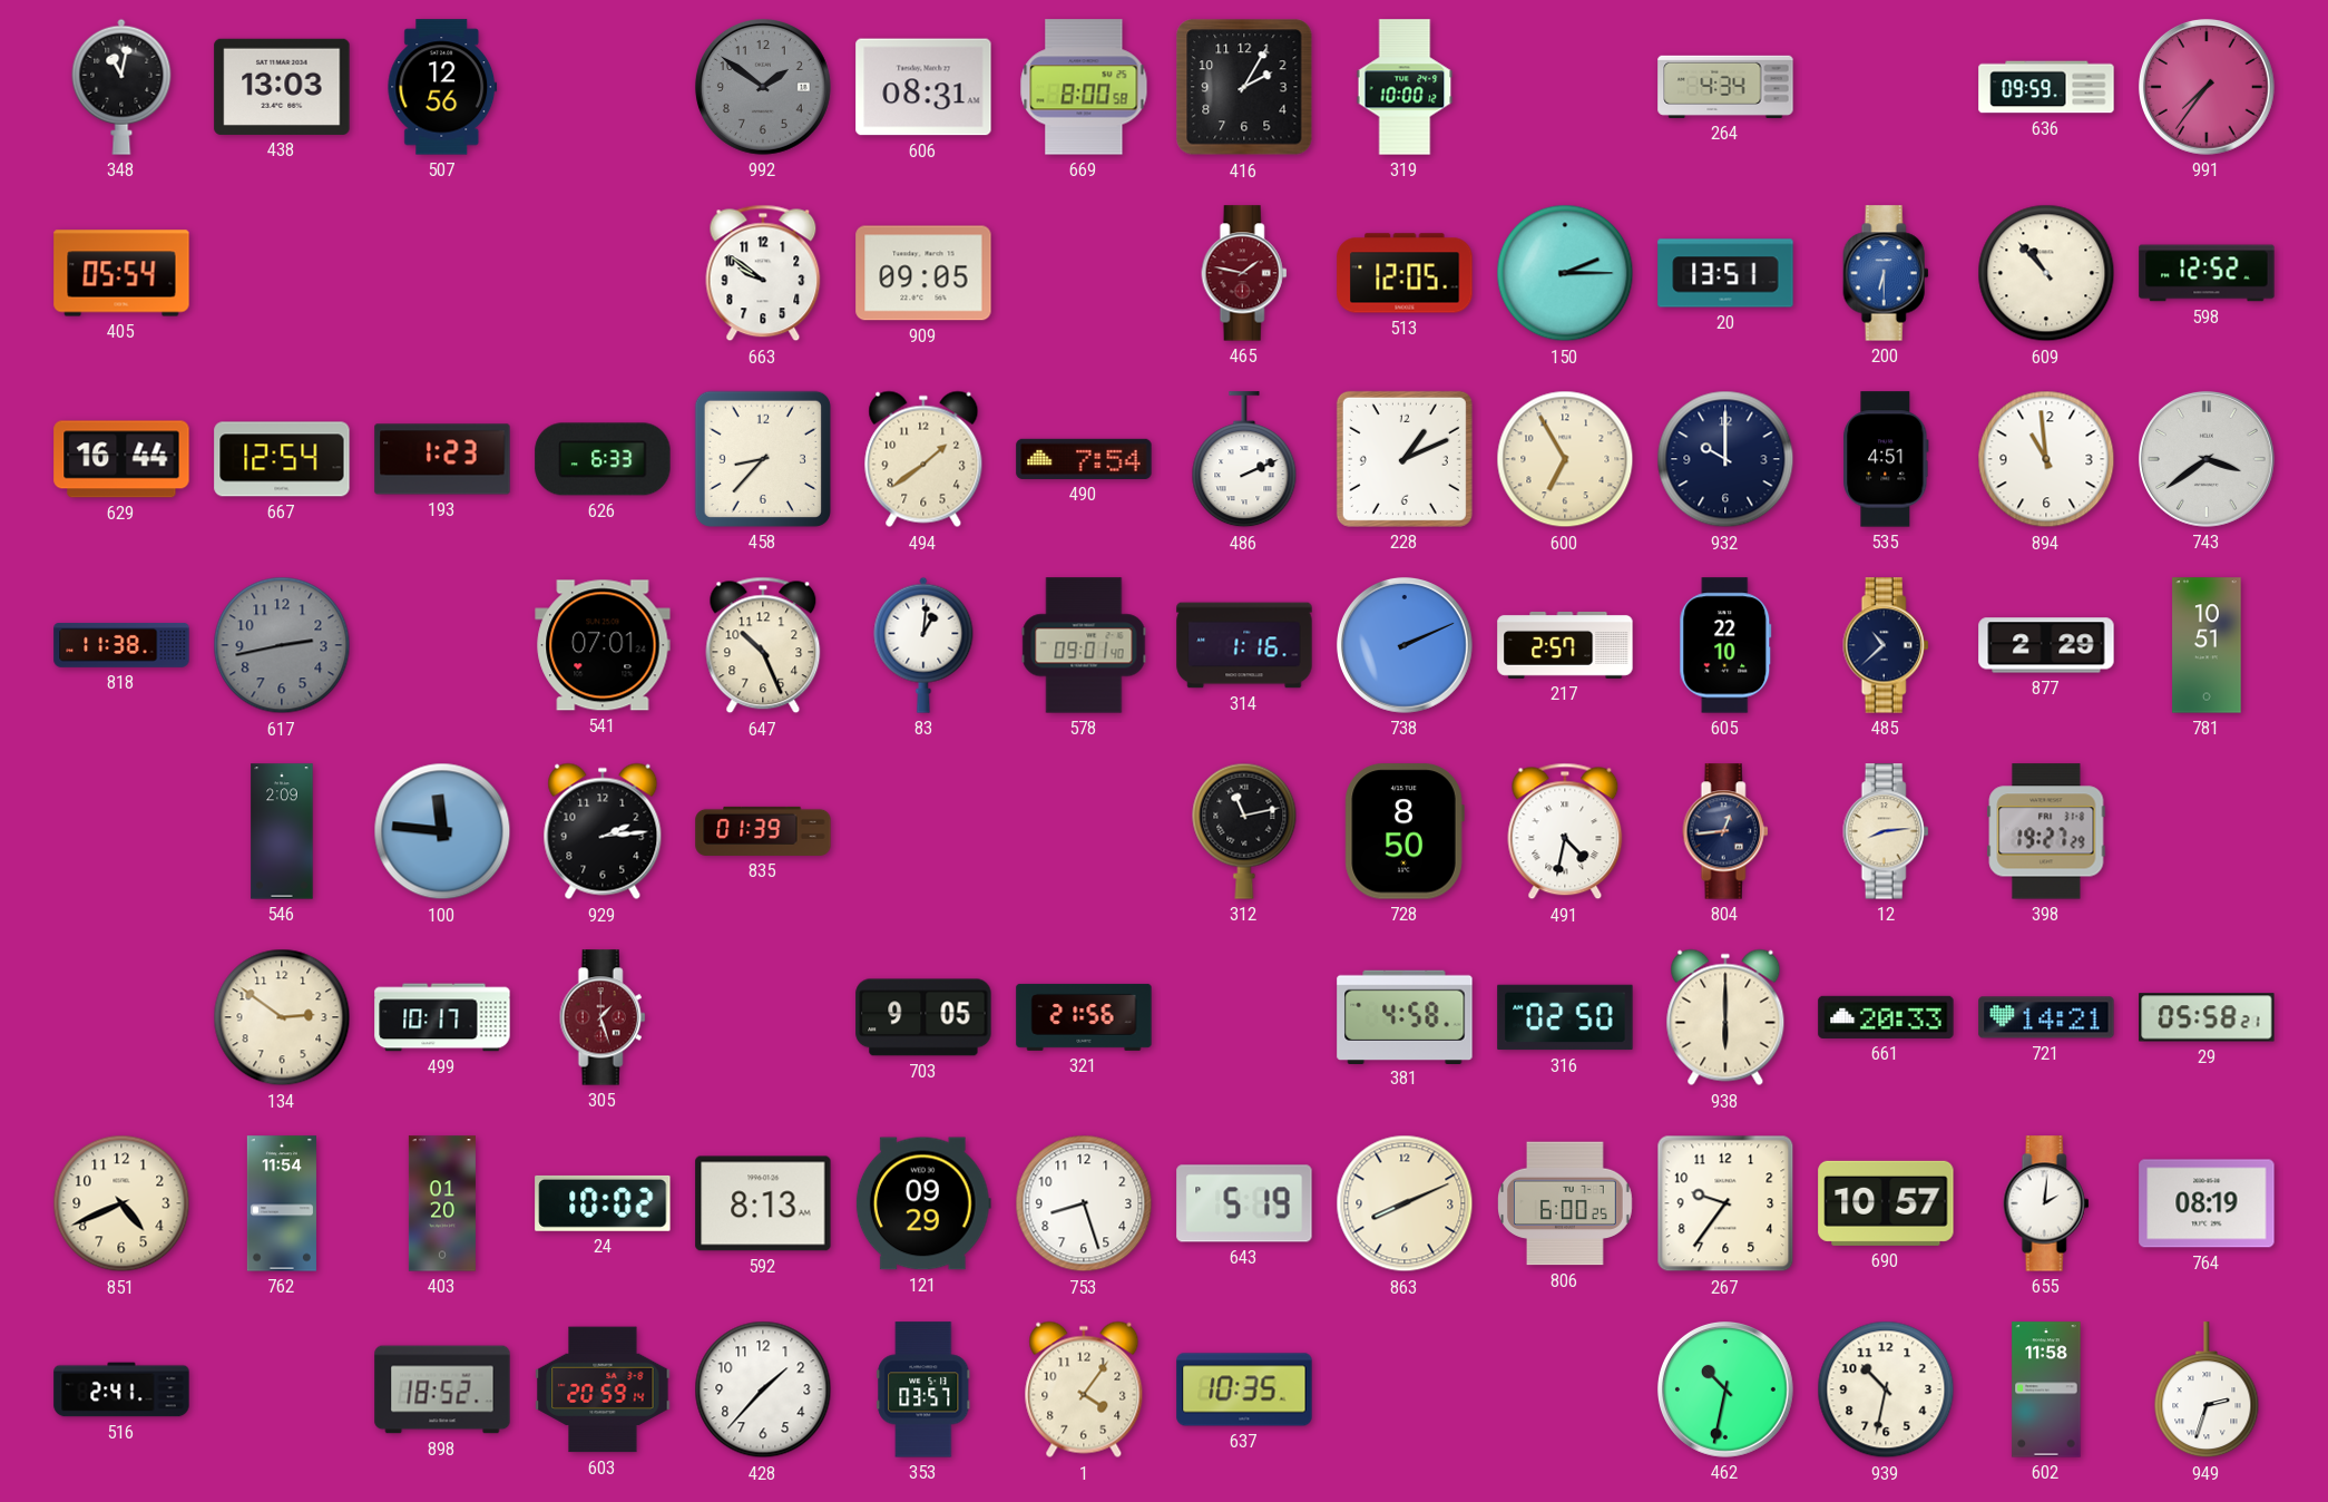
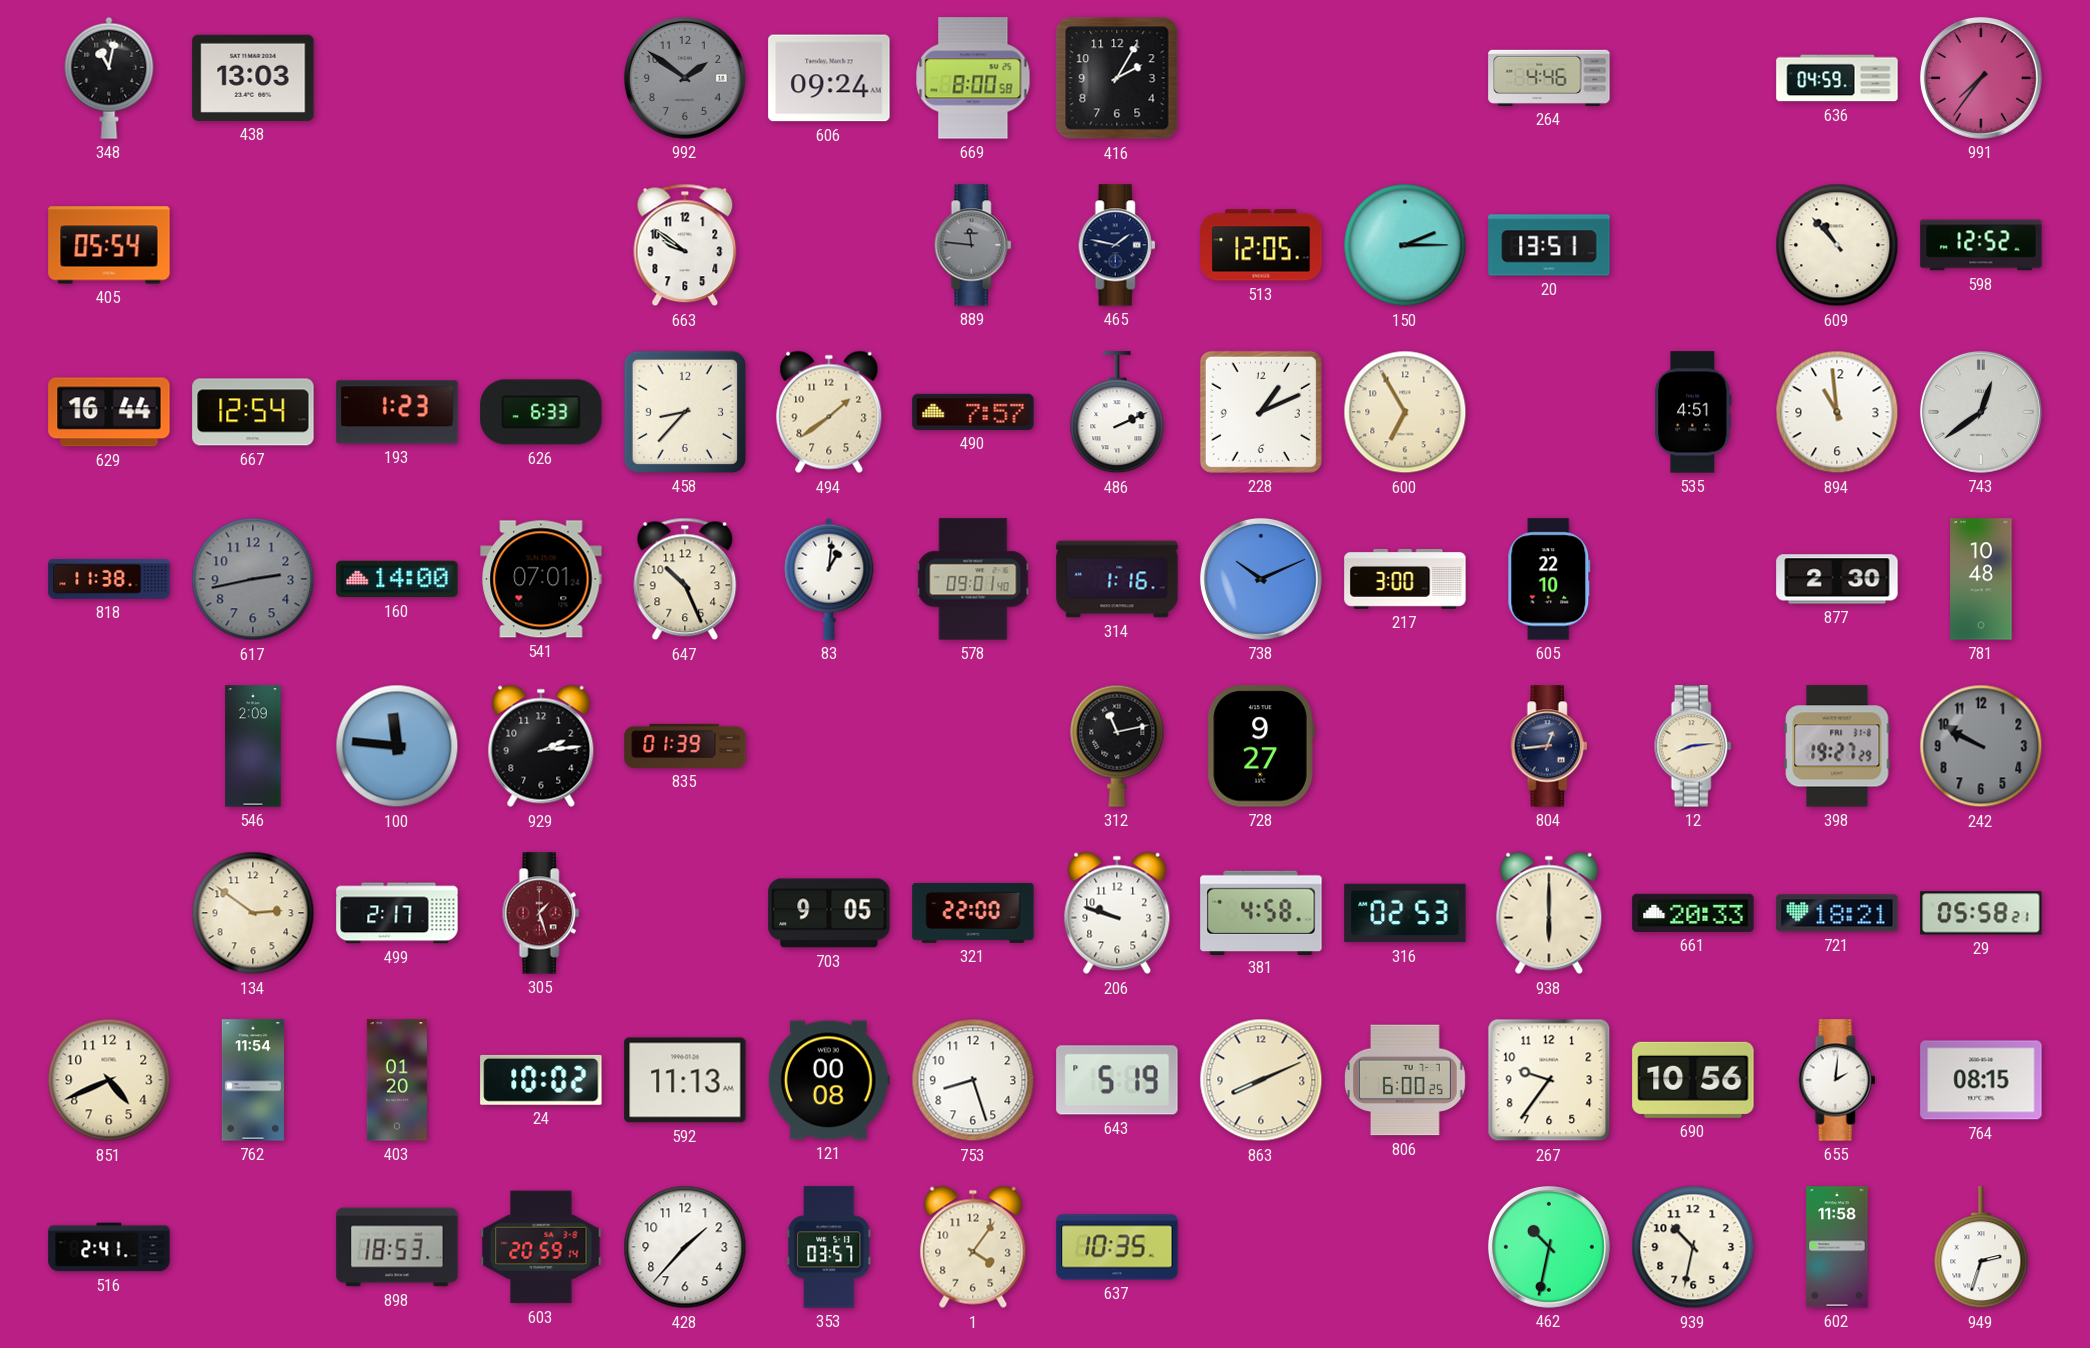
507: 12:56 -> none (442, 87)
606: 08:31 -> 09:24 (829, 78)
319: 10:00 -> none (1405, 87)
264: 4:34 -> 4:46 (1549, 78)
636: 09:59 -> 04:59 (1837, 78)
909: 09:05 -> none (923, 273)
889: none -> 11:46 (973, 245)
465 dial: burgundy -> navy (1117, 245)
200: 6:30 -> none (1886, 273)
490: 7:54 -> 7:57 (973, 412)
932: 10:00 -> none (1725, 459)
743: 3:39 -> 12:39 (1981, 412)
160: none -> 14:00 (397, 579)
738: 2:11 -> 10:11 (1261, 579)
217: 2:57 -> 3:00 (1405, 579)
485: 10:38 -> none (1886, 645)
877: 2:29 -> 2:30 (1837, 579)
781: 10:51 -> 10:48 (1981, 579)
728: 8:50 -> 9:27 (1261, 746)
491: 4:32 -> none (1565, 831)
242: none -> 9:50 (1981, 746)
499: 10:17 -> 2:17 (397, 913)
321: 21:56 -> 22:00 (973, 913)
206: none -> 9:48 (1117, 913)
316: 02:50 -> 02:53 (1405, 913)
721: 14:21 -> 18:21 (1837, 913)
592: 8:13 -> 11:13 (685, 1080)
121: 09:29 -> 00:08 (829, 1080)
690: 10:57 -> 10:56 (1693, 1080)
764: 08:19 -> 08:15 (1981, 1080)
898: 18:52 -> 18:53 (397, 1247)
